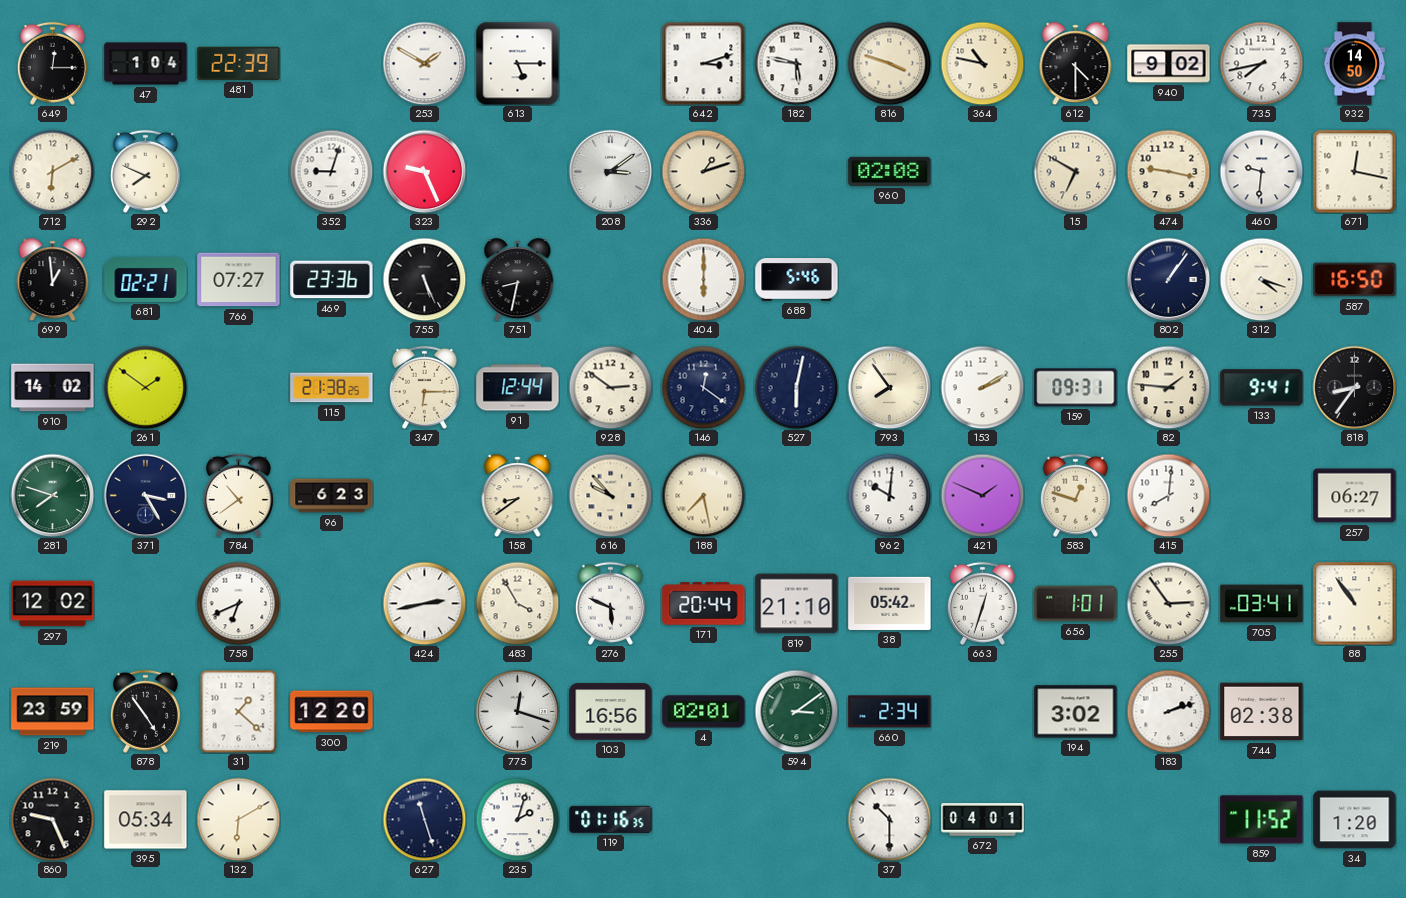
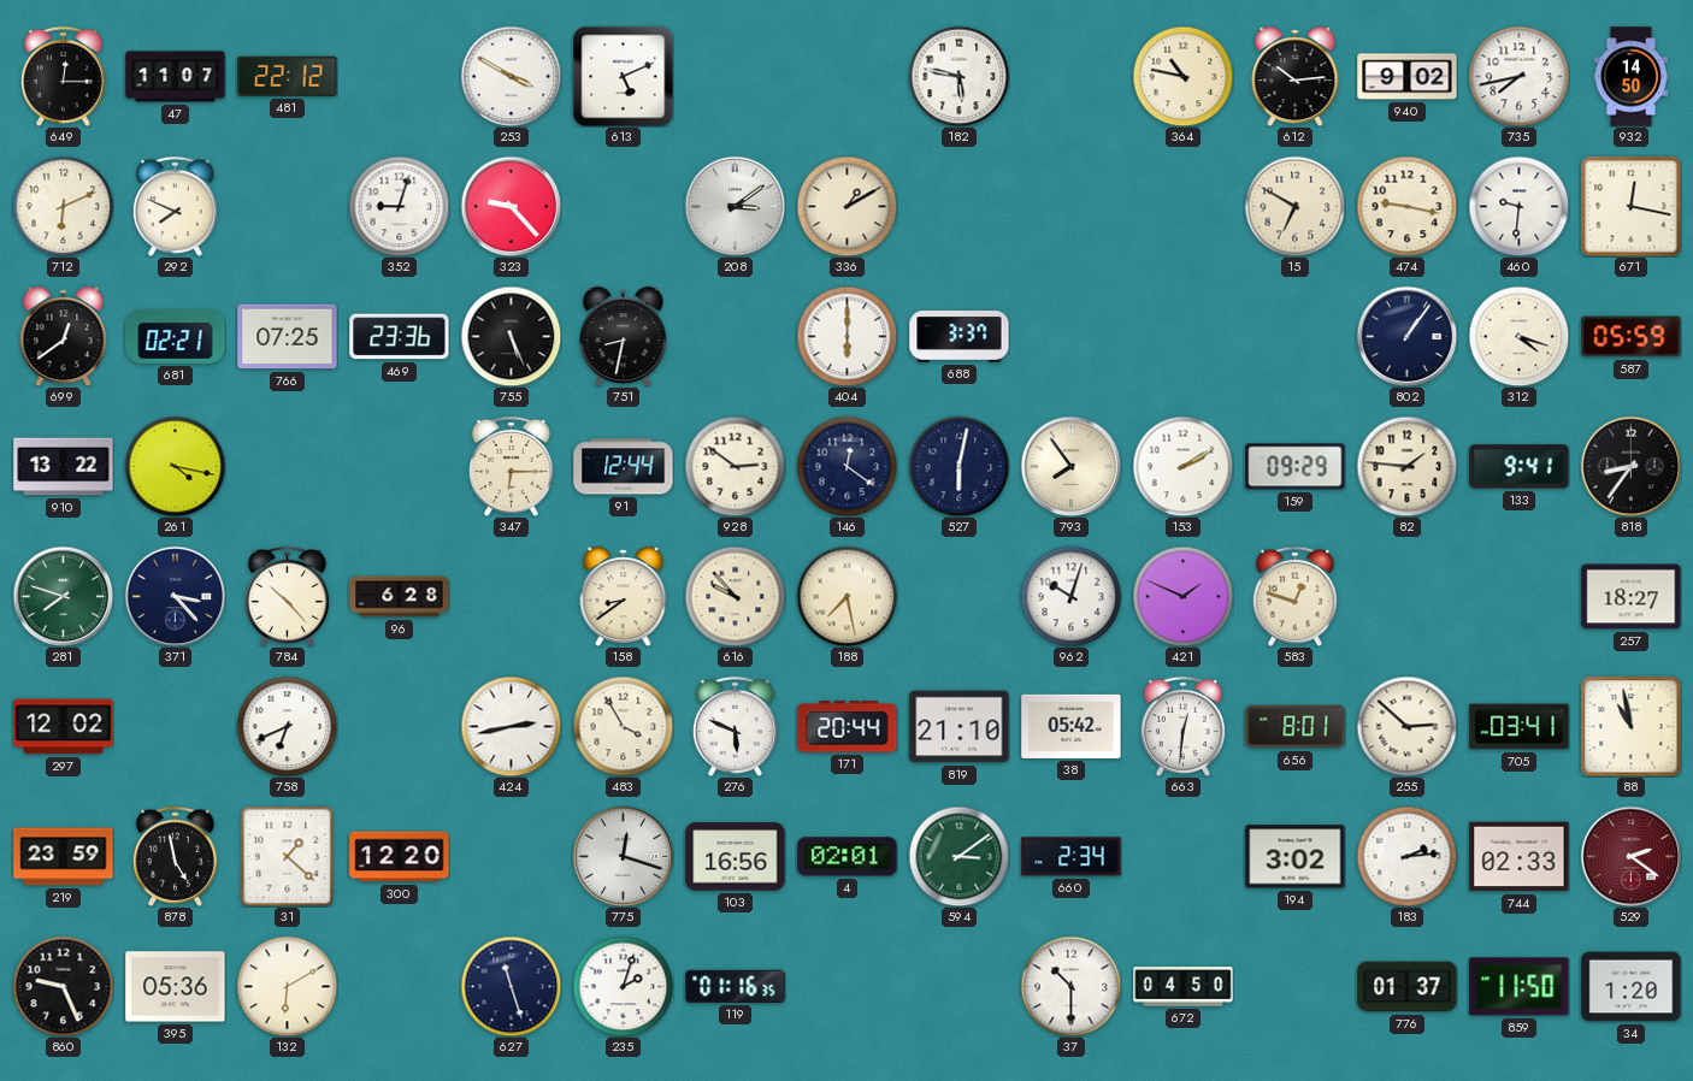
47: 1:04 -> 11:07 (176, 77)
481: 22:39 -> 22:12 (288, 76)
253: 1:50 -> 3:50 (511, 76)
613: 5:15 -> 5:11 (623, 76)
642: 3:12 -> none (703, 63)
816: 3:48 -> none (889, 63)
612: 4:30 -> 10:14 (1296, 77)
712: 6:10 -> 6:11 (63, 206)
323: 9:26 -> 9:23 (511, 206)
336: 1:12 -> 1:10 (847, 206)
960: 02:08 -> none (890, 171)
699: 12:59 -> 12:39 (64, 337)
766: 07:27 -> 07:25 (288, 337)
688: 5:46 -> 3:37 (960, 337)
587: 16:50 -> 05:59 (1632, 337)
910: 14:02 -> 13:22 (64, 467)
261: 1:51 -> 4:17 (175, 466)
115: 21:38 -> none (332, 388)
159: 09:31 -> 09:29 (1296, 467)
371: 3:25 -> 3:23 (175, 596)
784: 10:39 -> 10:23 (287, 596)
96: 6:23 -> 6:28 (400, 597)
962: 10:01 -> 10:03 (1070, 596)
415: 8:01 -> none (1168, 495)
257: 06:27 -> 18:27 (1632, 597)
663: 12:33 -> 12:31 (1182, 726)
656: 1:01 -> 8:01 (1296, 727)
255: 2:54 -> 2:52 (1406, 726)
88: 10:54 -> 10:58 (1630, 726)
878: 4:54 -> 4:58 (175, 856)
183: 2:12 -> 2:14 (1406, 856)
744: 02:38 -> 02:33 (1520, 857)
529: none -> 2:21 (1630, 856)
395: 05:34 -> 05:36 (176, 987)
672: 04:01 -> 04:50 (1184, 987)
776: none -> 01:37 (1408, 987)
859: 11:52 -> 11:50 (1520, 987)
